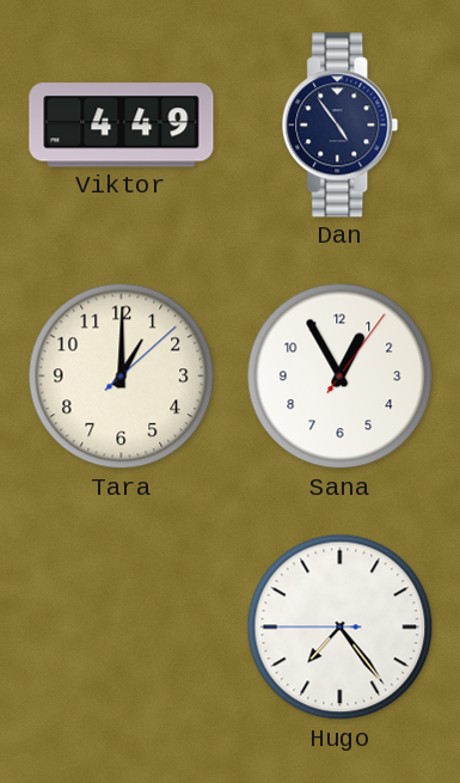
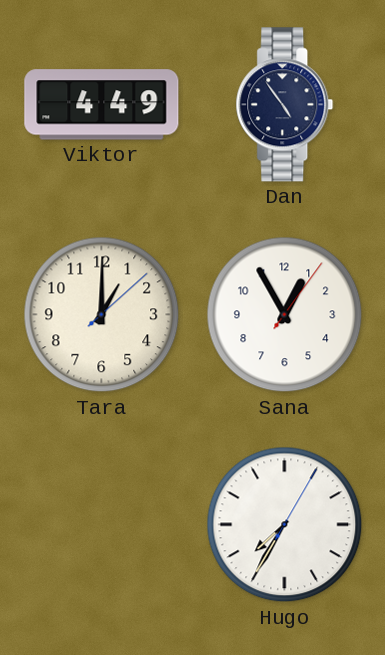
Hugo: 7:23 -> 7:35 (285, 525)
